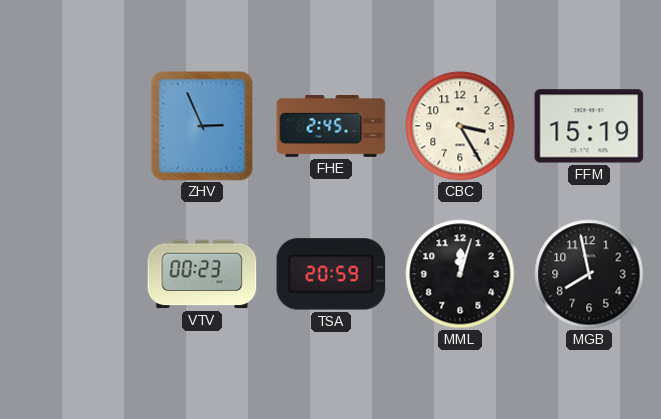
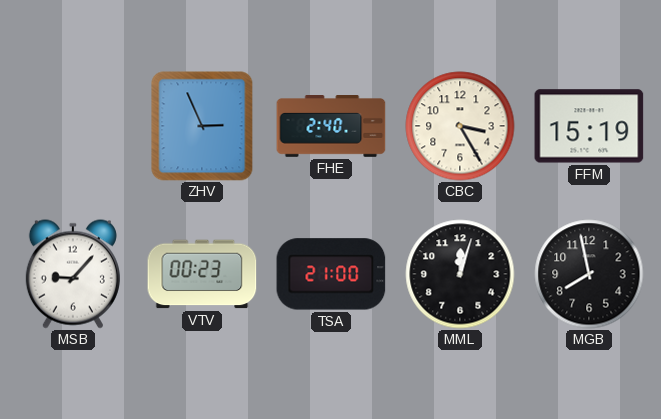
FHE: 2:45 -> 2:40 (331, 127)
MSB: none -> 9:07 (73, 274)
TSA: 20:59 -> 21:00 (331, 274)
